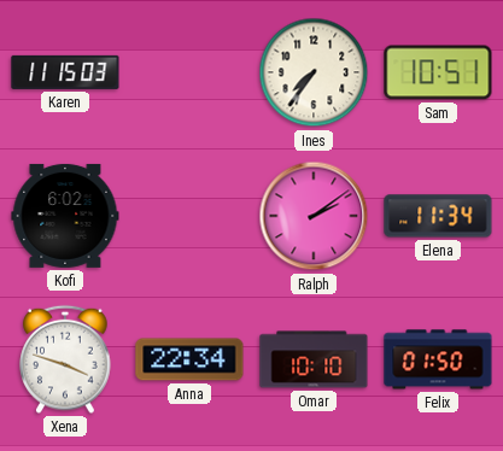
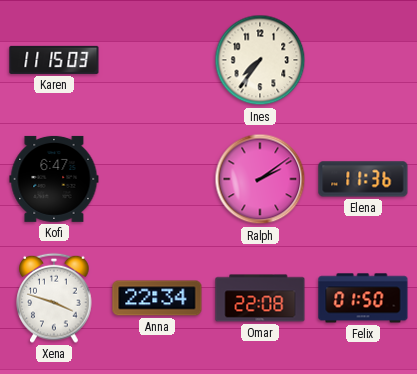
Sam: 10:51 -> none (438, 72)
Kofi: 6:02 -> 6:47 (54, 179)
Elena: 11:34 -> 11:36 (363, 179)
Omar: 10:10 -> 22:08 (260, 298)
